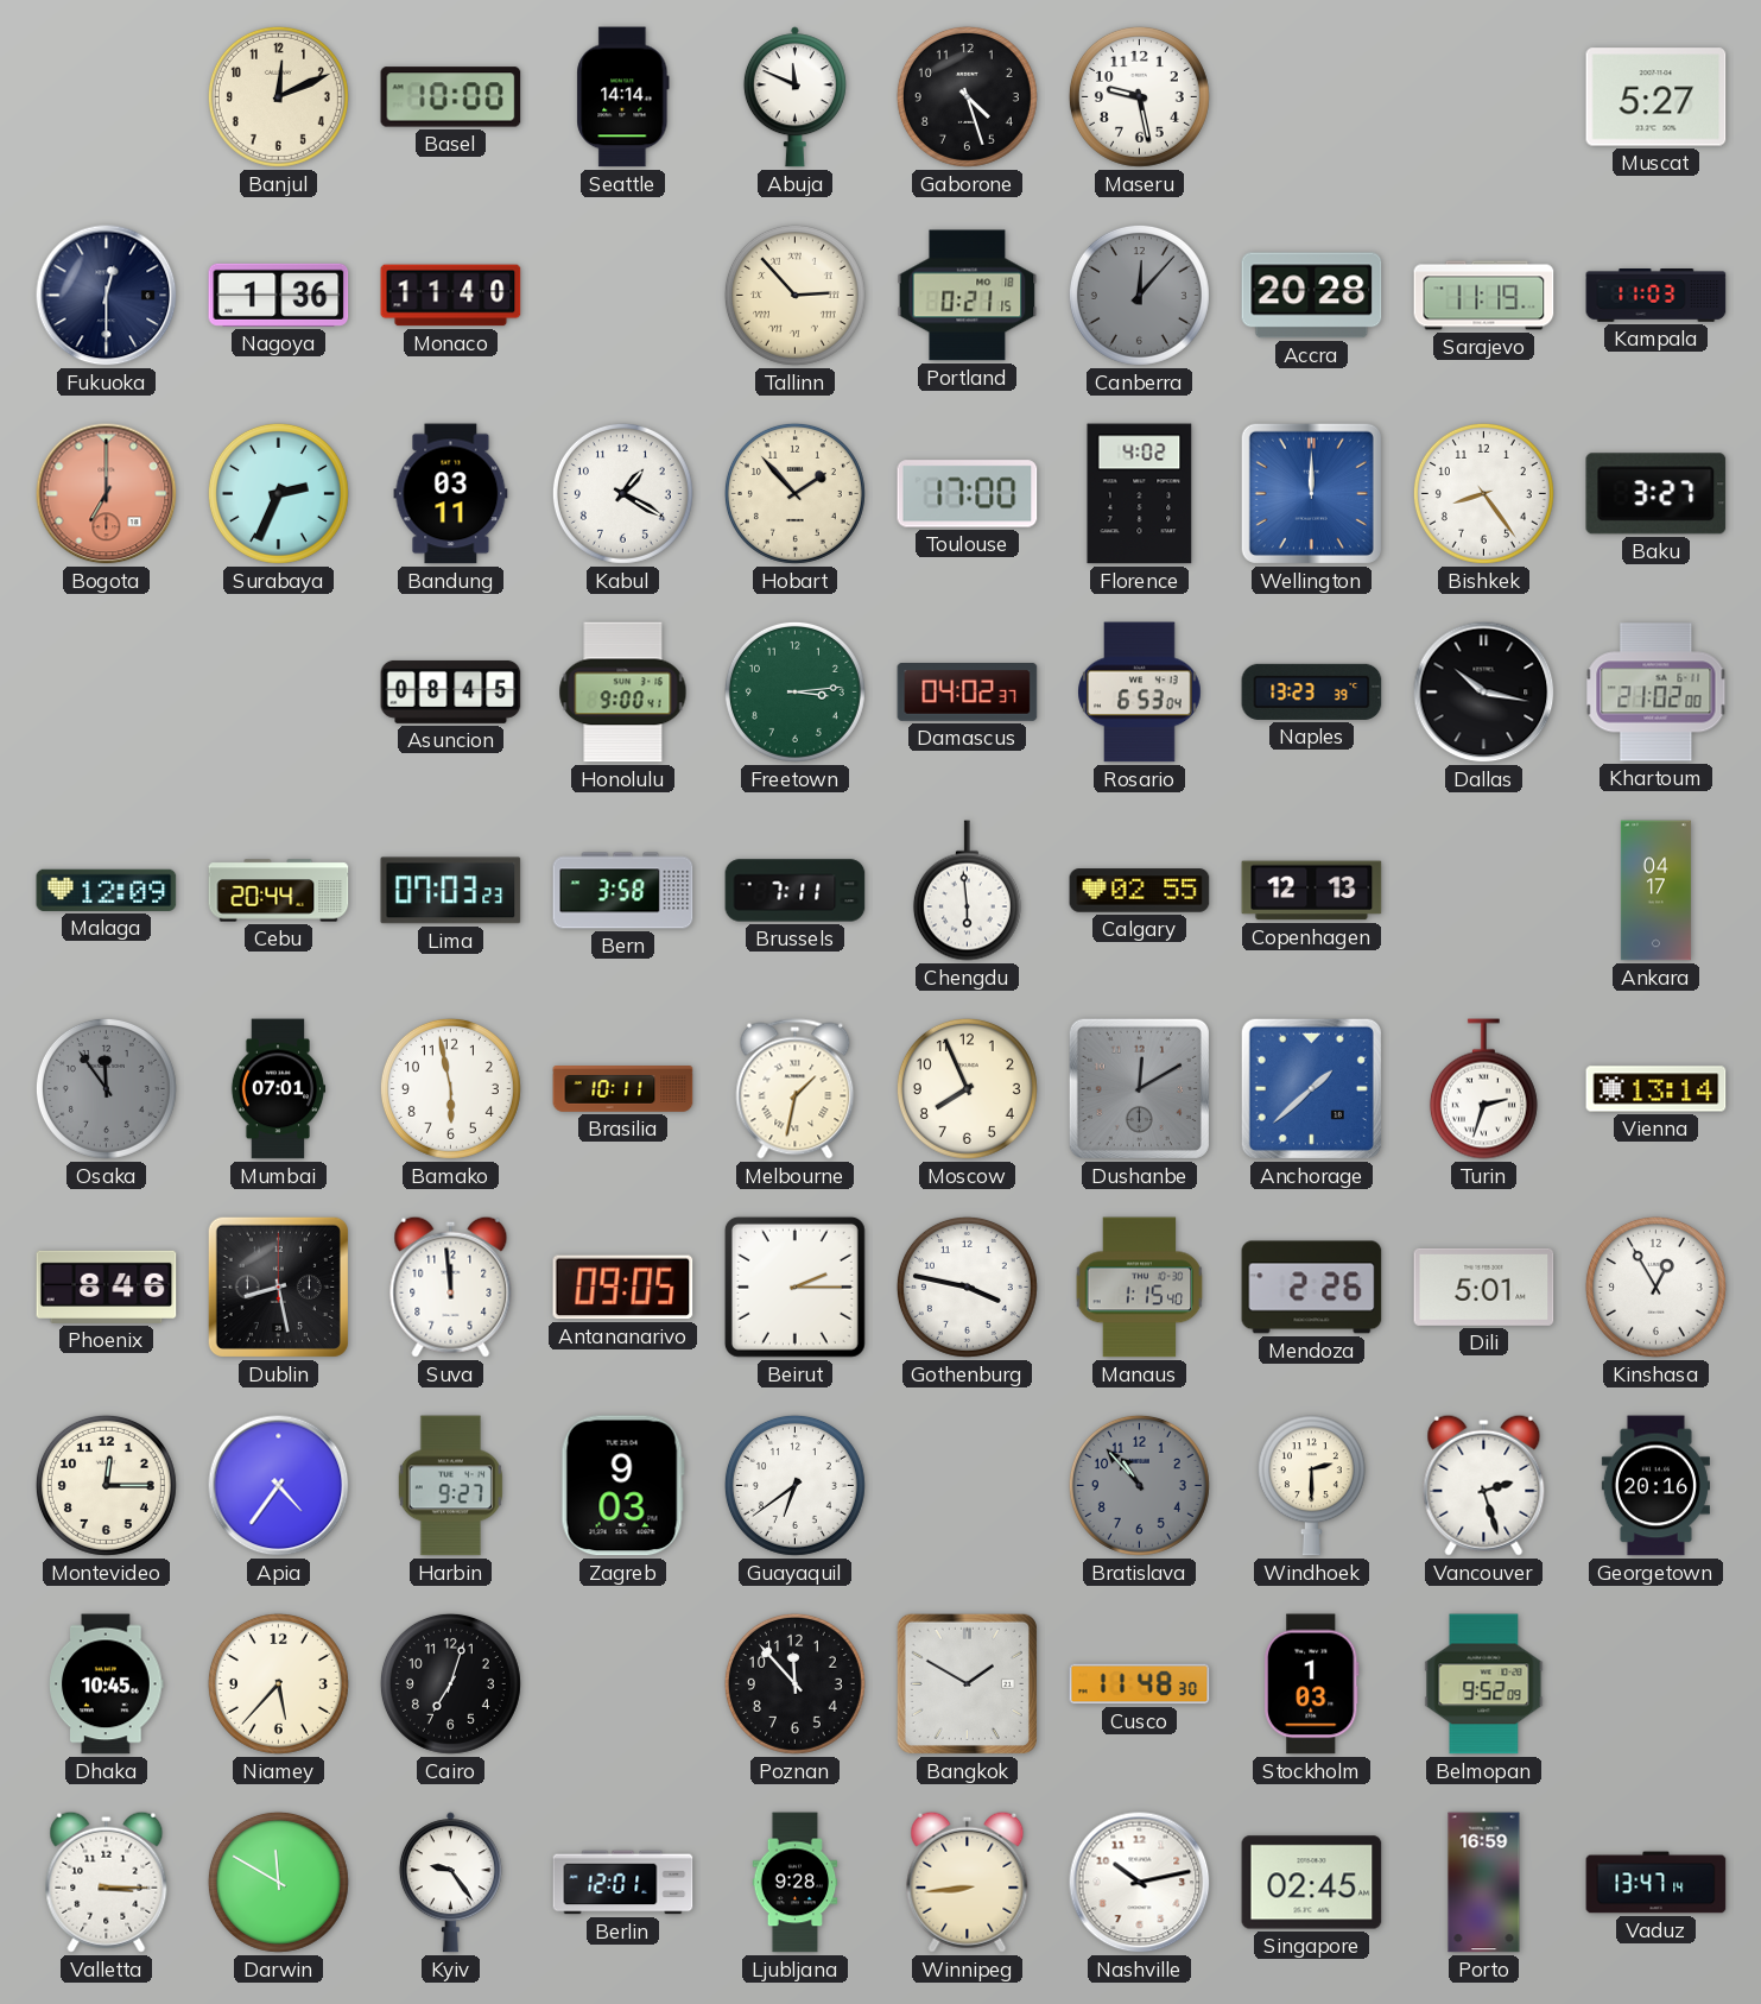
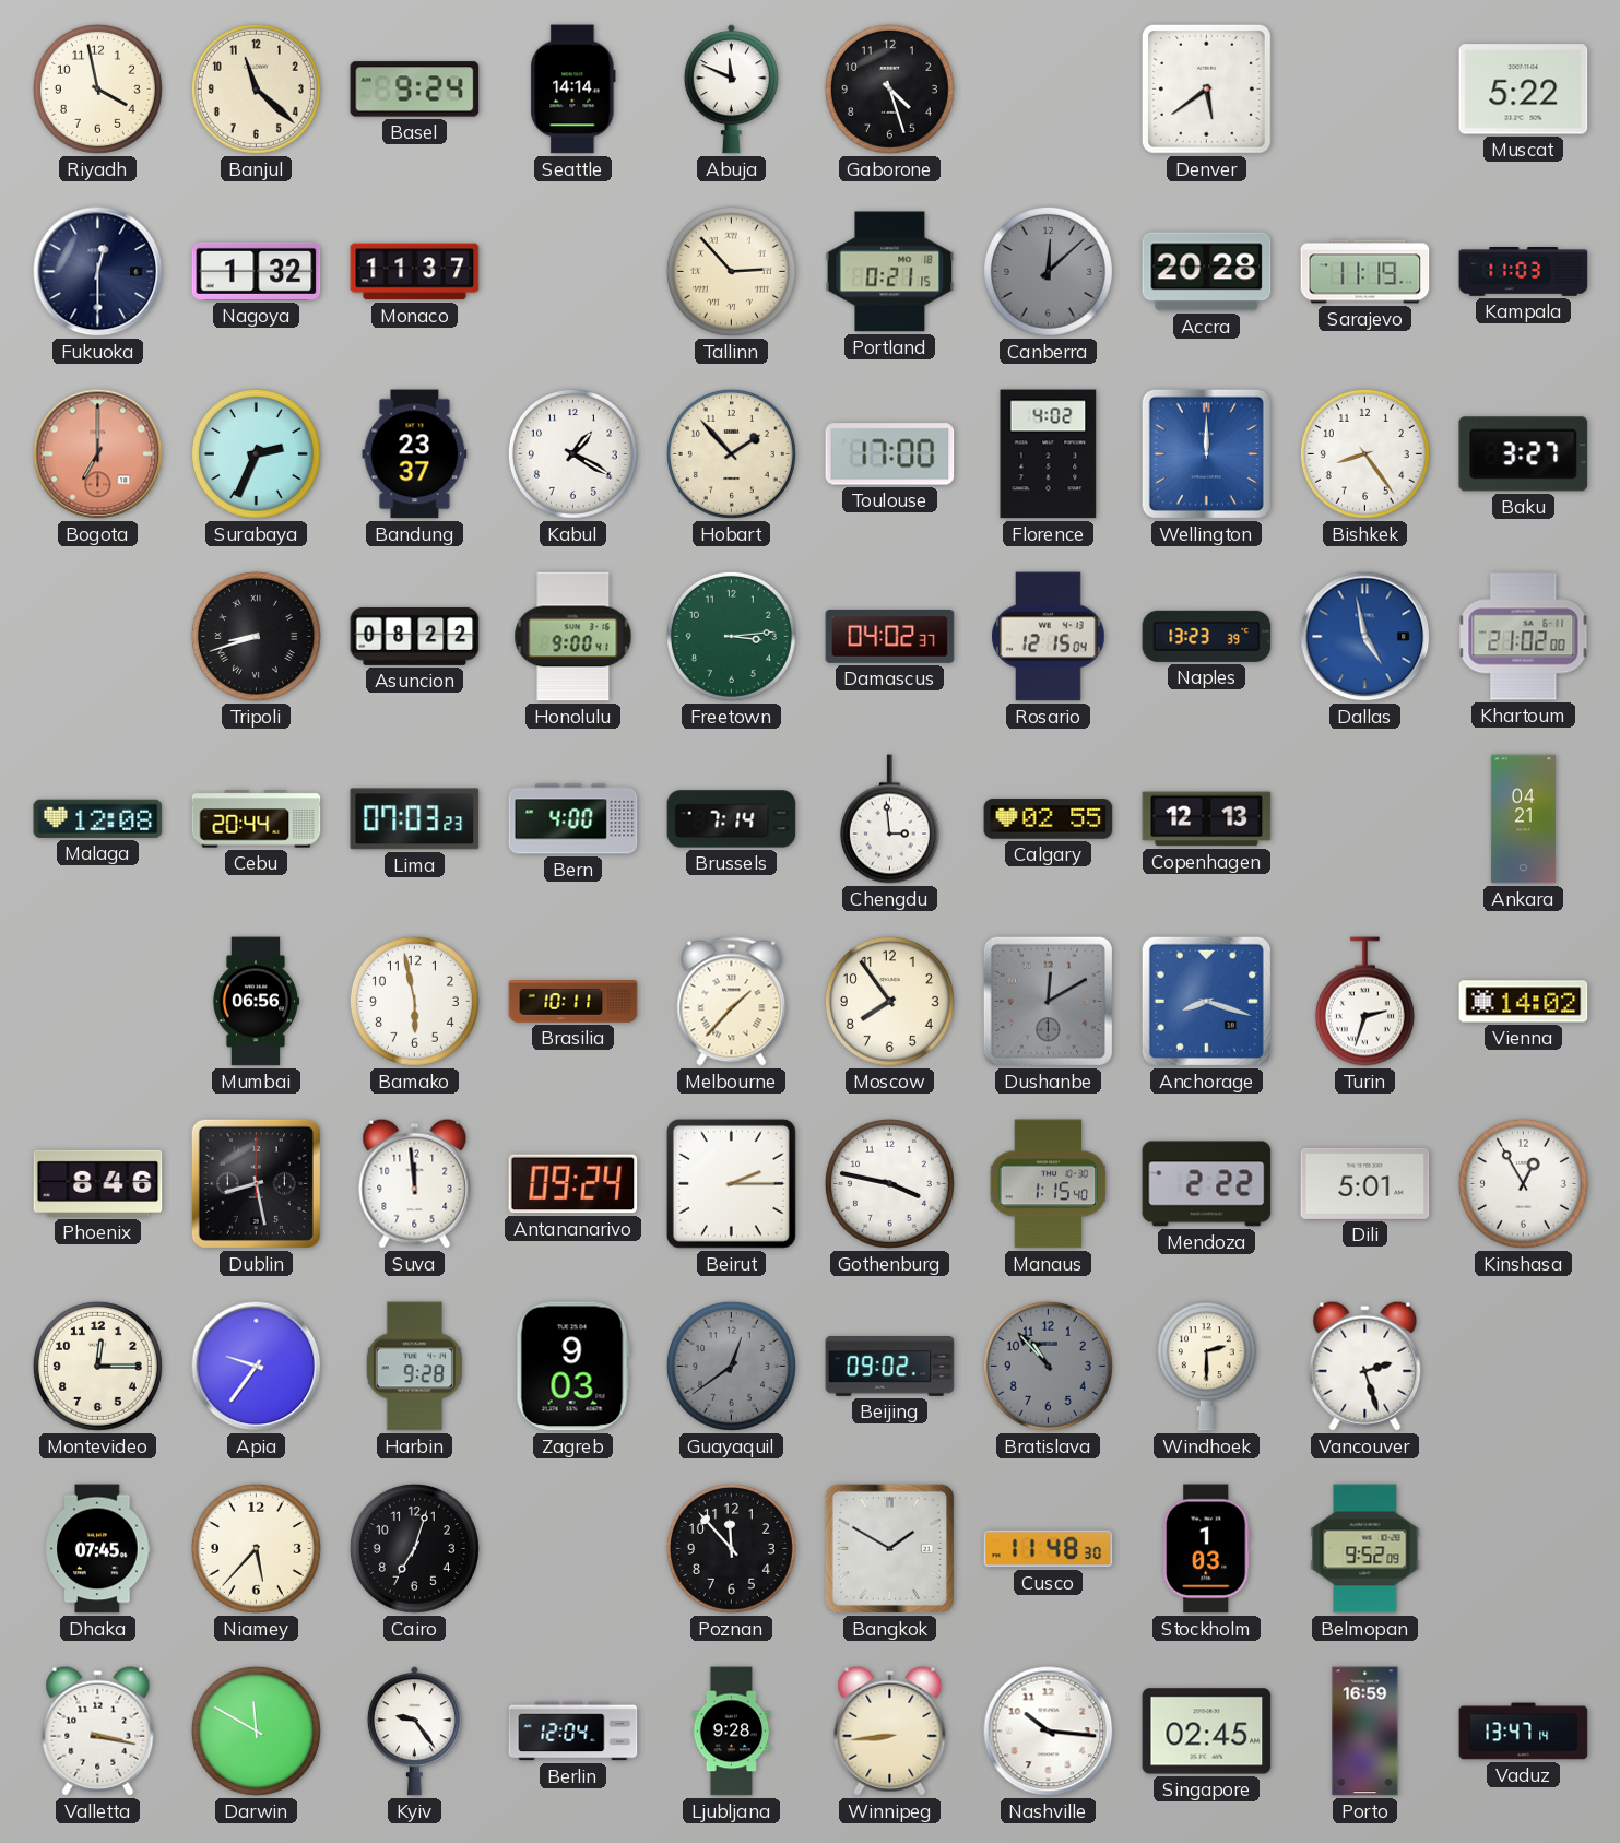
Riyadh: none -> 3:58 (97, 88)
Banjul: 12:11 -> 11:22 (256, 88)
Basel: 10:00 -> 9:24 (415, 90)
Maseru: 9:28 -> none (1139, 96)
Denver: none -> 5:39 (1206, 88)
Muscat: 5:27 -> 5:22 (1524, 90)
Nagoya: 1:36 -> 1:32 (257, 271)
Monaco: 11:40 -> 11:37 (415, 272)
Canberra: 12:07 -> 12:08 (1048, 271)
Bandung: 03:11 -> 23:37 (415, 454)
Tripoli: none -> 8:42 (256, 636)
Asuncion: 08:45 -> 08:22 (415, 636)
Rosario: 6:53 -> 12:15 (1049, 637)
Dallas: 10:17 -> 4:58 (1365, 637)
Dallas dial: black -> blue (1365, 637)
Malaga: 12:09 -> 12:08 (98, 818)
Bern: 3:58 -> 4:00 (573, 819)
Brussels: 7:11 -> 7:14 (732, 819)
Chengdu: 5:59 -> 2:59 (889, 819)
Ankara: 04:17 -> 04:21 (1523, 819)
Osaka: 11:54 -> none (106, 1088)
Mumbai: 07:01 -> 06:56 (256, 1002)
Melbourne: 1:32 -> 1:37 (732, 1002)
Moscow: 7:56 -> 7:54 (889, 1001)
Anchorage: 1:38 -> 8:18 (1206, 1001)
Vienna: 13:14 -> 14:02 (1524, 1002)
Antananarivo: 09:05 -> 09:24 (573, 1184)
Mendoza: 2:26 -> 2:22 (1207, 1184)
Apia: 4:36 -> 9:36 (257, 1367)
Harbin: 9:27 -> 9:28 (414, 1367)
Guayaquil: 6:39 -> 12:39 (731, 1366)
Guayaquil dial: white -> grey (731, 1366)
Beijing: none -> 09:02 (890, 1367)
Georgetown: 20:16 -> none (1655, 1486)
Dhaka: 10:45 -> 07:45 (98, 1549)
Valletta: 3:15 -> 3:17 (98, 1730)
Berlin: 12:01 -> 12:04 (573, 1732)
Nashville: 10:13 -> 10:16 (1049, 1732)
